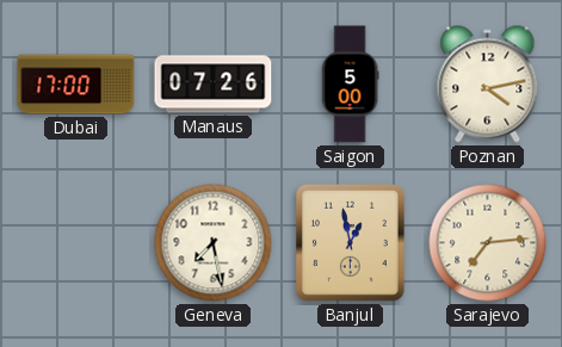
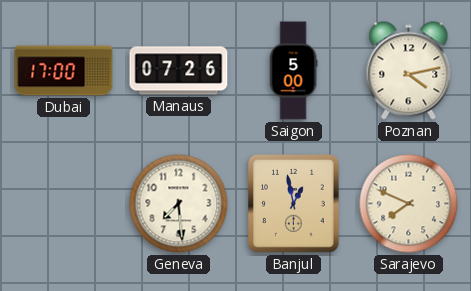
Geneva: 7:28 -> 7:29 (179, 204)
Sarajevo: 7:14 -> 7:49 (409, 204)
